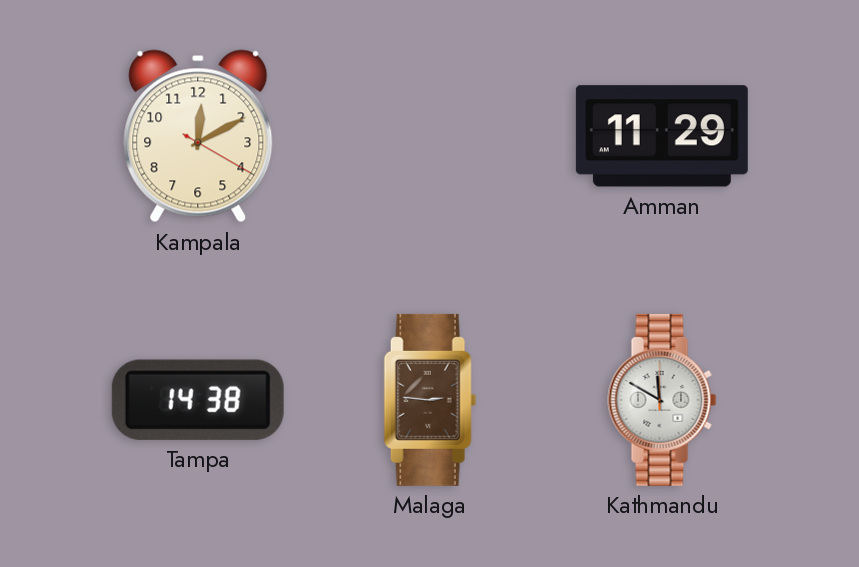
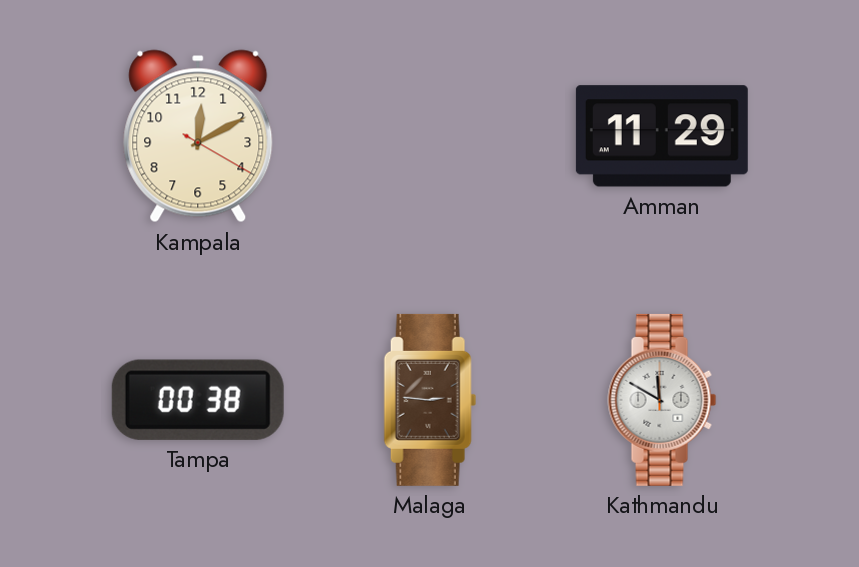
Tampa: 14:38 -> 00:38 (198, 400)
